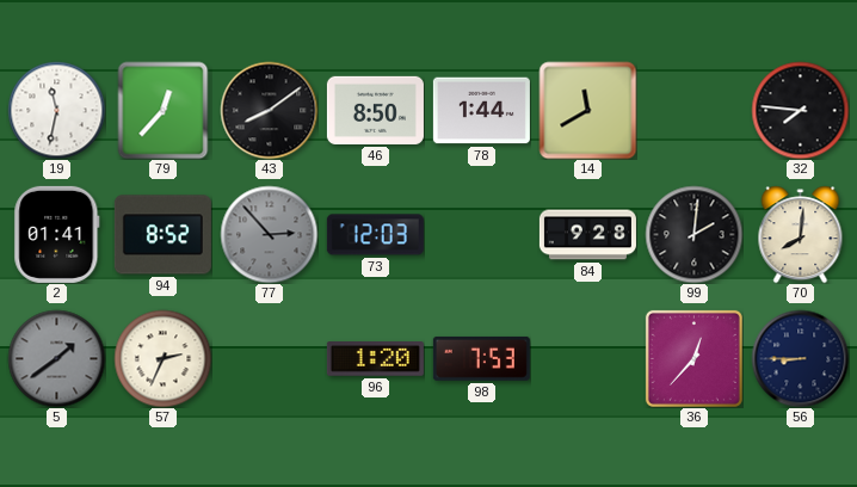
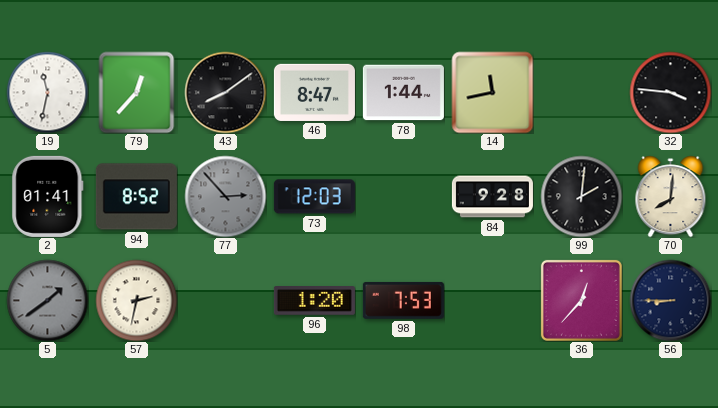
46: 8:50 -> 8:47 (314, 92)
14: 11:40 -> 11:43 (492, 92)
32: 7:46 -> 3:46 (670, 92)
57: 2:34 -> 2:32 (136, 300)
